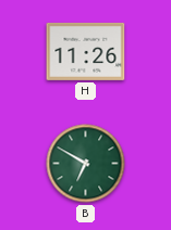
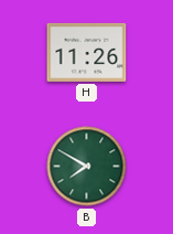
B: 6:50 -> 7:50 (87, 167)
